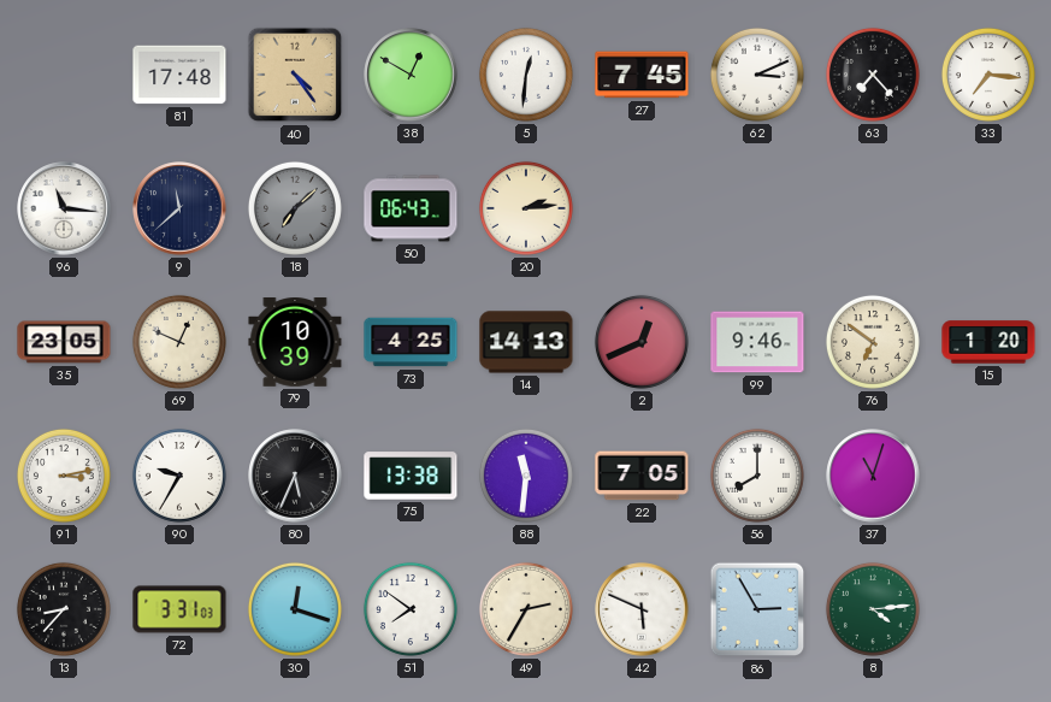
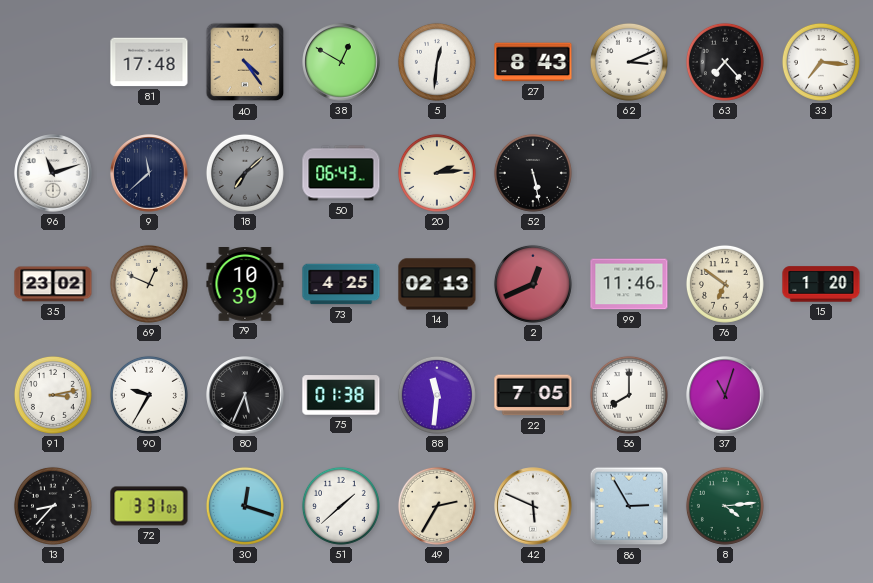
27: 7:45 -> 8:43 (533, 62)
96: 11:16 -> 11:12 (53, 173)
52: none -> 5:28 (533, 173)
35: 23:05 -> 23:02 (53, 284)
14: 14:13 -> 02:13 (437, 284)
99: 9:46 -> 11:46 (629, 284)
75: 13:38 -> 01:38 (341, 395)
51: 7:51 -> 1:38 (341, 506)
